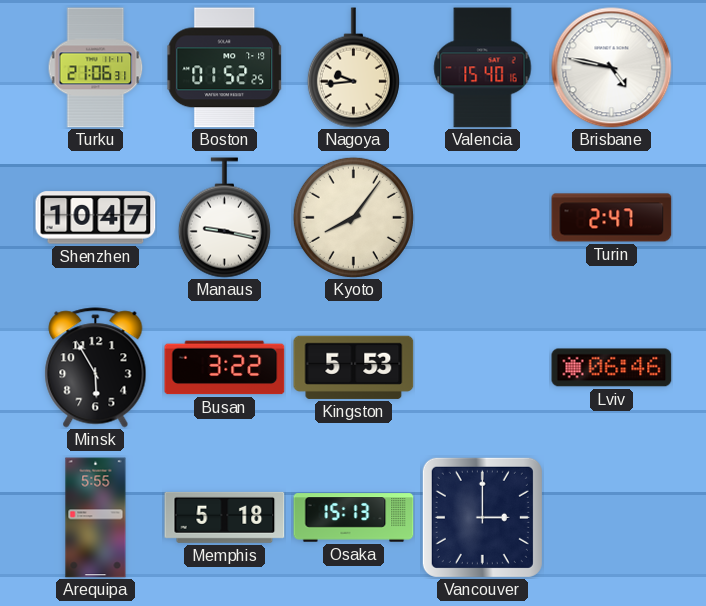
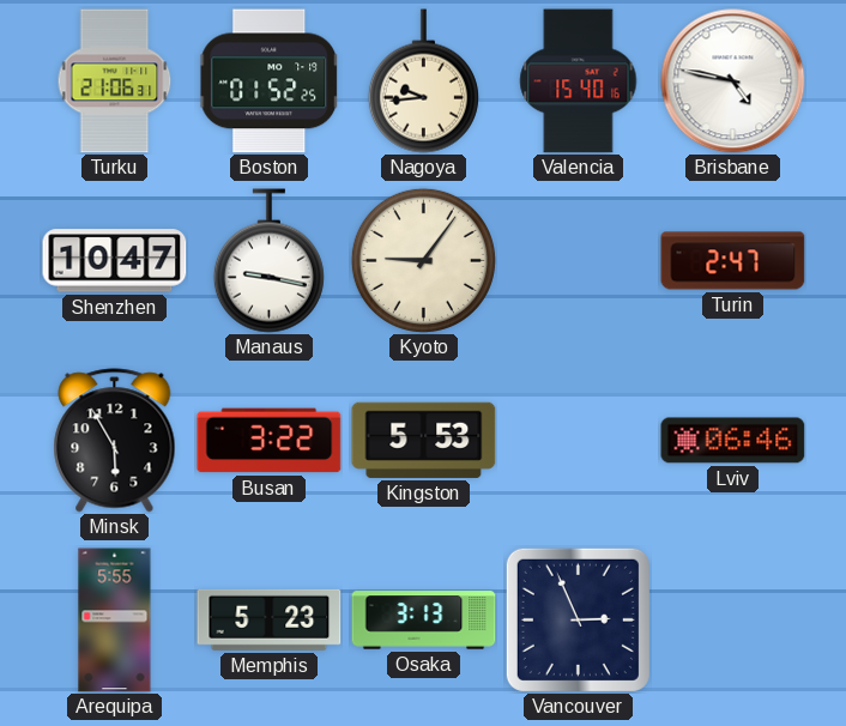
Kyoto: 8:06 -> 9:06 (423, 260)
Memphis: 5:18 -> 5:23 (270, 619)
Osaka: 15:13 -> 3:13 (424, 621)
Vancouver: 3:00 -> 2:56 (578, 619)
